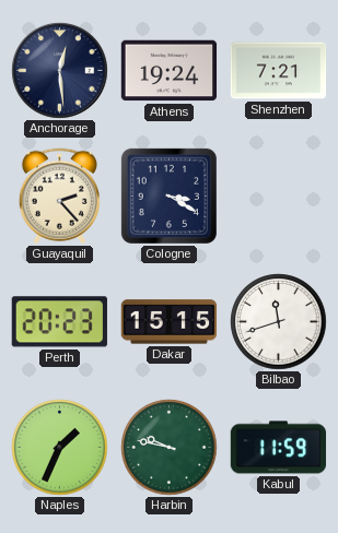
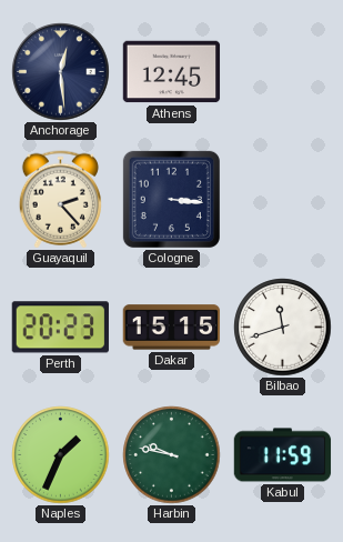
Athens: 19:24 -> 12:45 (172, 72)
Shenzhen: 7:21 -> none (279, 71)
Cologne: 3:20 -> 3:16 (171, 199)
